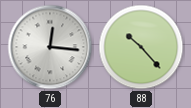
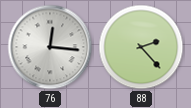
88: 10:23 -> 2:23 (141, 47)
